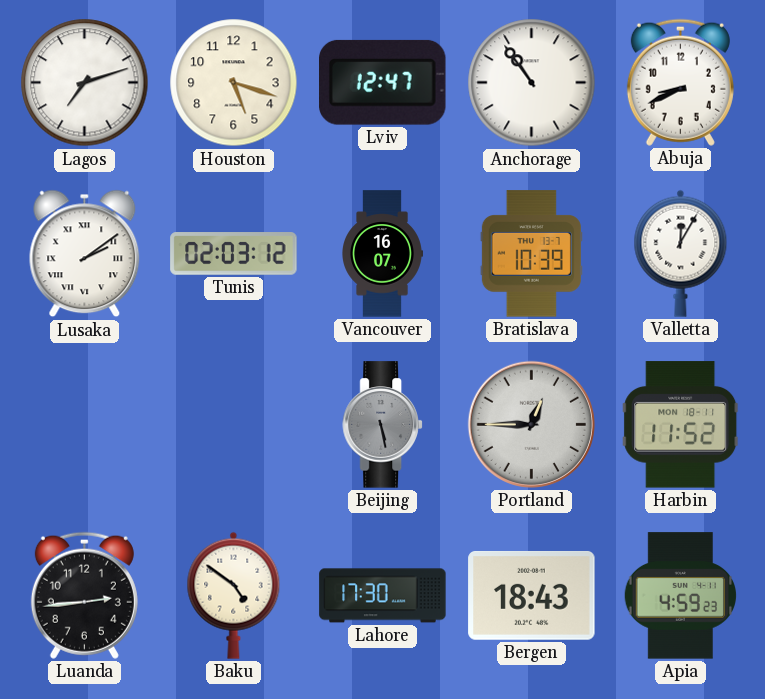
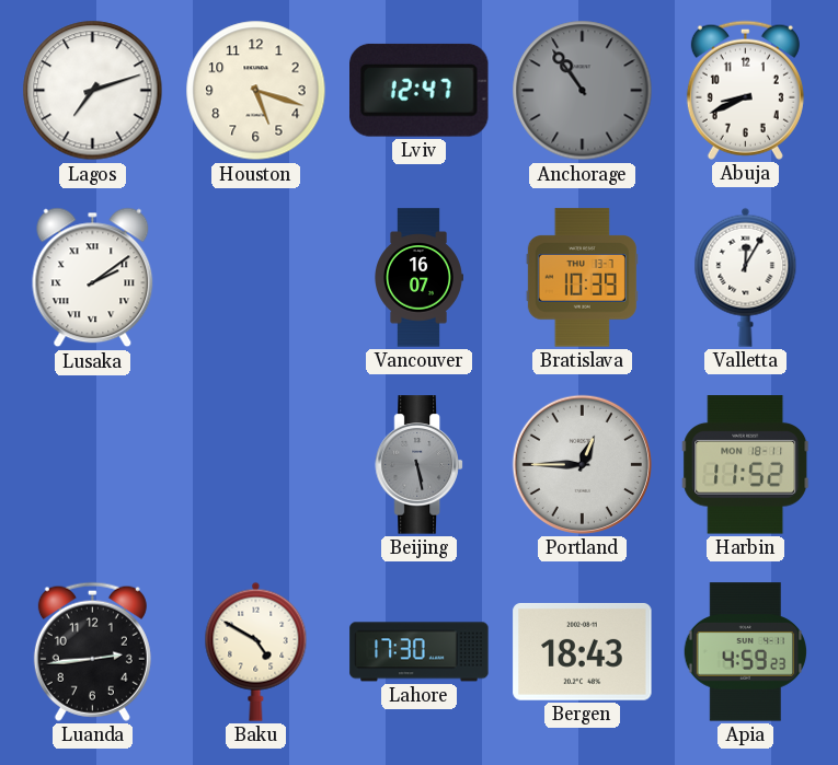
Anchorage dial: white -> grey (583, 91)
Tunis: 02:03 -> none (234, 254)
Baku: 4:51 -> 4:50 (256, 651)
